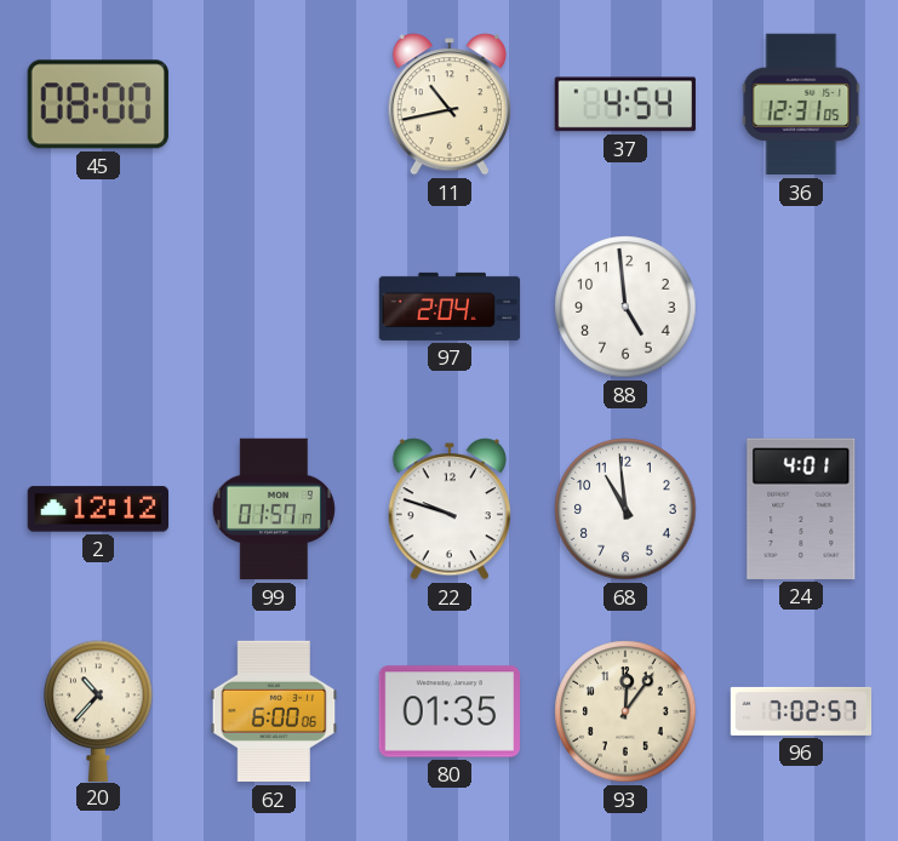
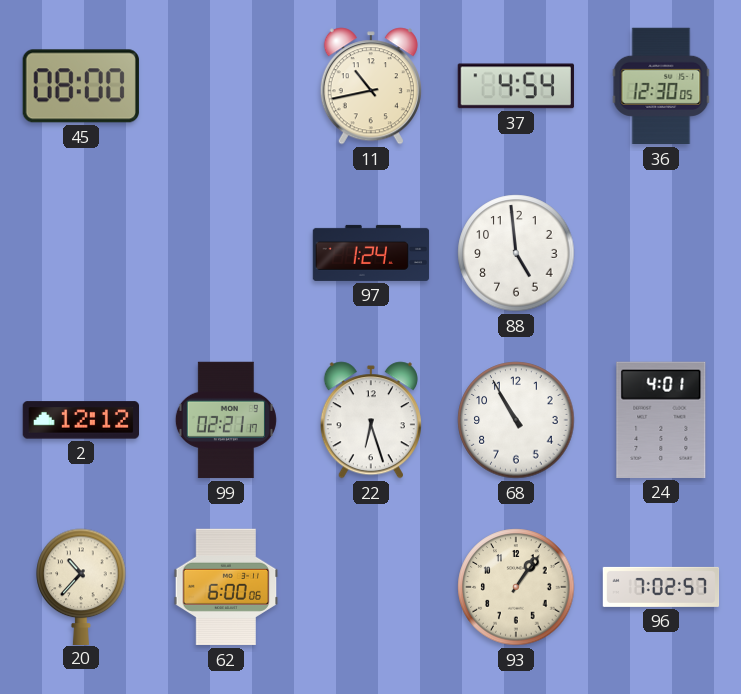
36: 12:31 -> 12:30 (661, 86)
97: 2:04 -> 1:24 (371, 253)
99: 01:57 -> 02:21 (226, 420)
22: 9:48 -> 6:27 (371, 420)
68: 10:59 -> 10:55 (516, 420)
80: 01:35 -> none (448, 711)
93: 12:06 -> 1:06 (516, 587)
